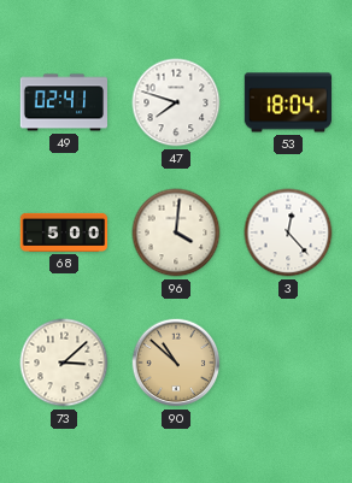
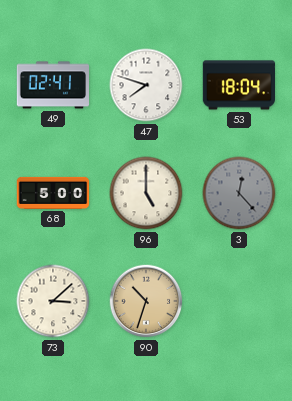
96: 4:01 -> 5:00 (146, 193)
3 dial: white -> grey (239, 193)
90: 10:52 -> 10:33 (146, 301)
